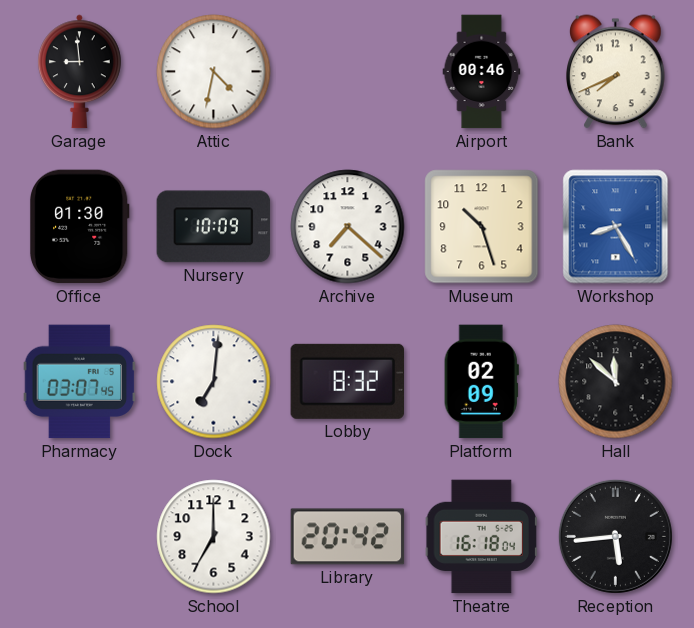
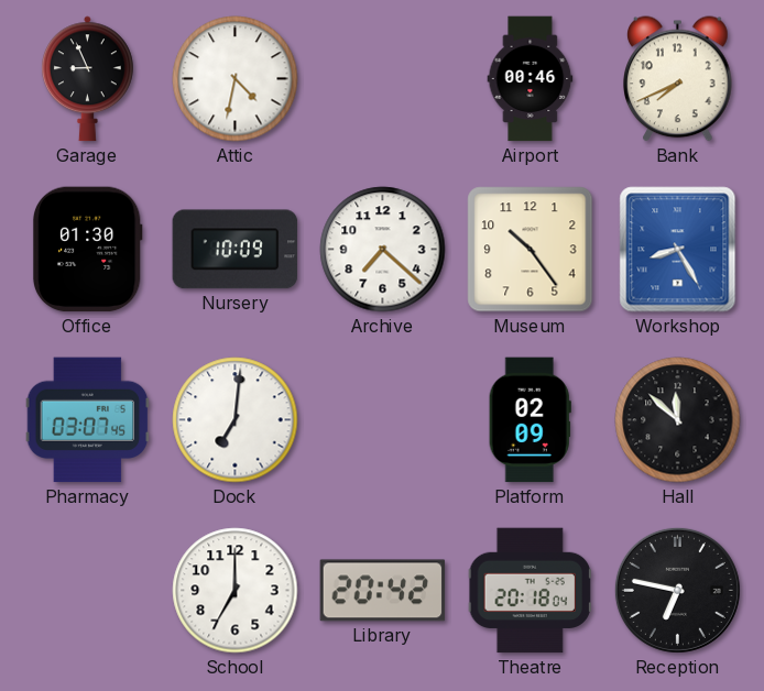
Garage: 8:59 -> 8:56 (87, 79)
Museum: 10:27 -> 10:24 (531, 250)
Lobby: 8:32 -> none (348, 381)
Theatre: 16:18 -> 20:18 (530, 591)
Reception: 5:44 -> 6:47 (677, 590)
